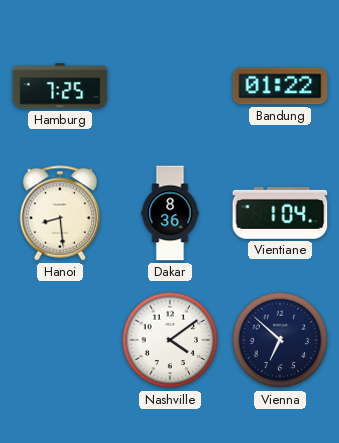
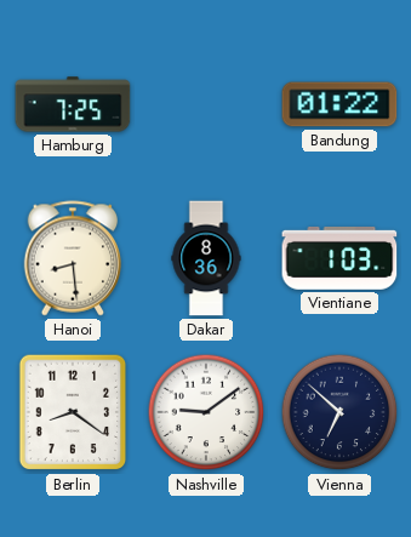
Vientiane: 1:04 -> 1:03 (339, 258)
Berlin: none -> 8:21 (73, 412)
Nashville: 4:09 -> 9:09 (206, 412)
